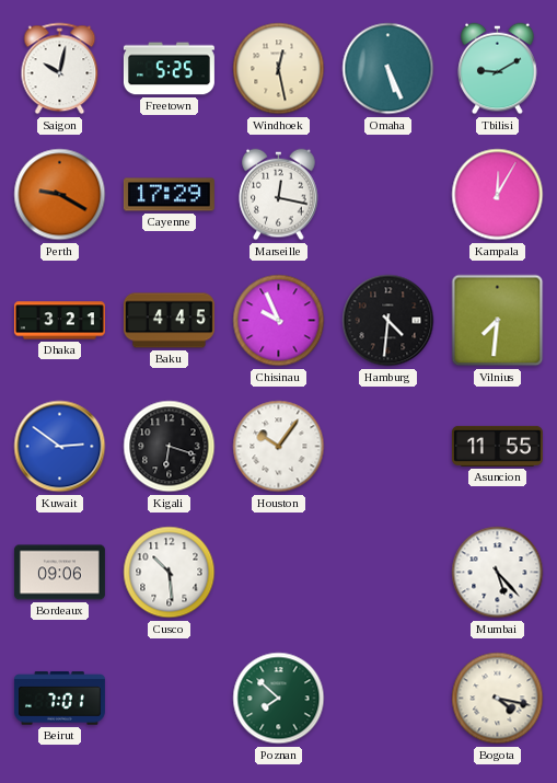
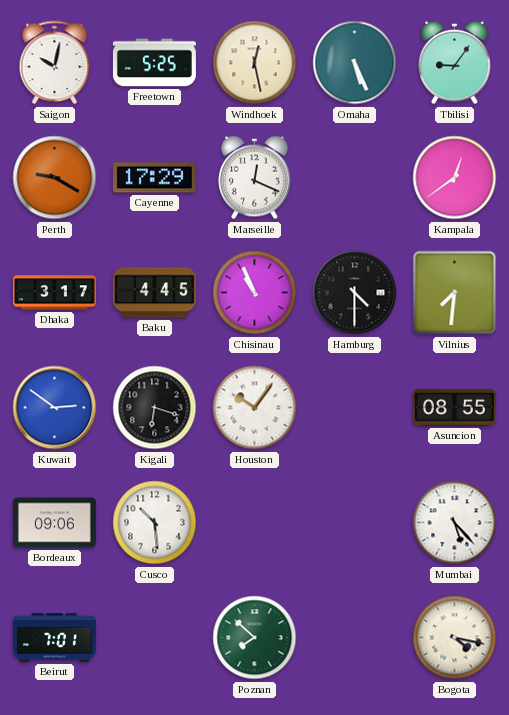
Tbilisi: 9:10 -> 9:06 (455, 63)
Marseille: 12:17 -> 12:19 (255, 178)
Kampala: 12:05 -> 12:39 (455, 178)
Dhaka: 3:21 -> 3:17 (54, 293)
Chisinau: 9:56 -> 10:56 (255, 293)
Hamburg: 4:31 -> 4:30 (355, 293)
Asuncion: 11:55 -> 08:55 (454, 407)
